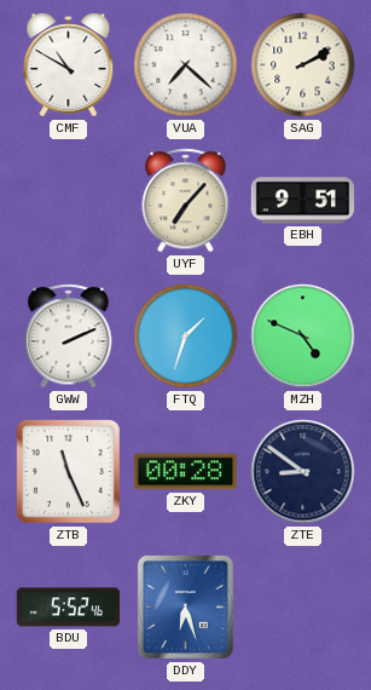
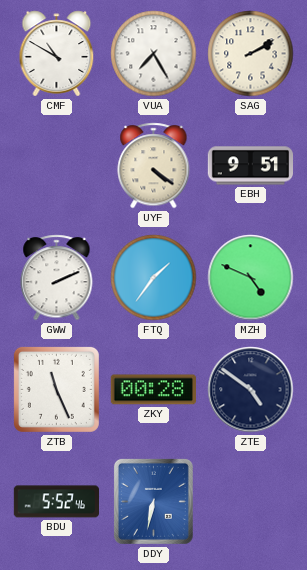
VUA: 7:22 -> 7:25 (154, 54)
UYF: 7:07 -> 4:21 (154, 166)
FTQ: 1:33 -> 1:36 (154, 278)
ZTE: 8:51 -> 4:51 (251, 390)
DDY: 6:27 -> 6:32 (153, 501)
